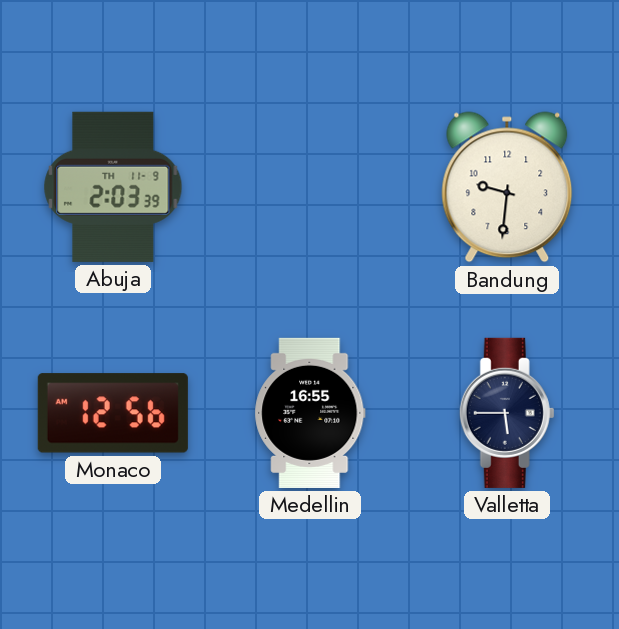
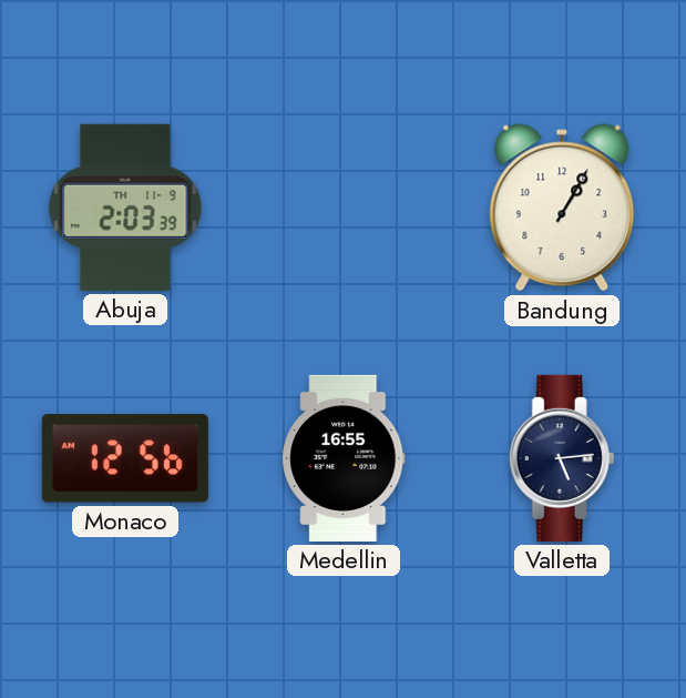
Bandung: 9:31 -> 1:05 (562, 208)
Valletta: 5:45 -> 5:14 (562, 458)
